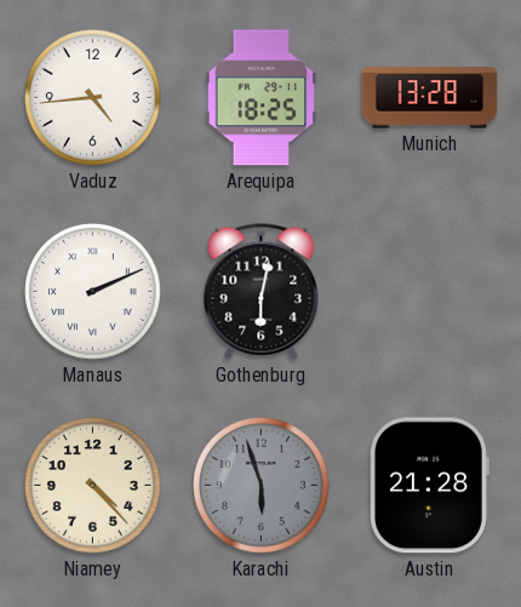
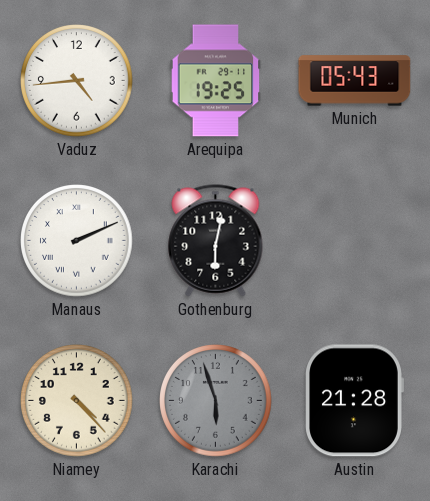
Arequipa: 18:25 -> 19:25 (216, 81)
Munich: 13:28 -> 05:43 (355, 81)
